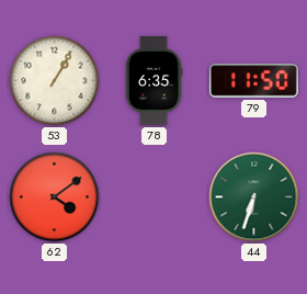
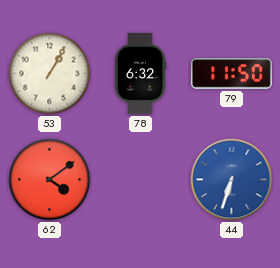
78: 6:35 -> 6:32 (140, 73)
44 dial: green -> blue (232, 180)
